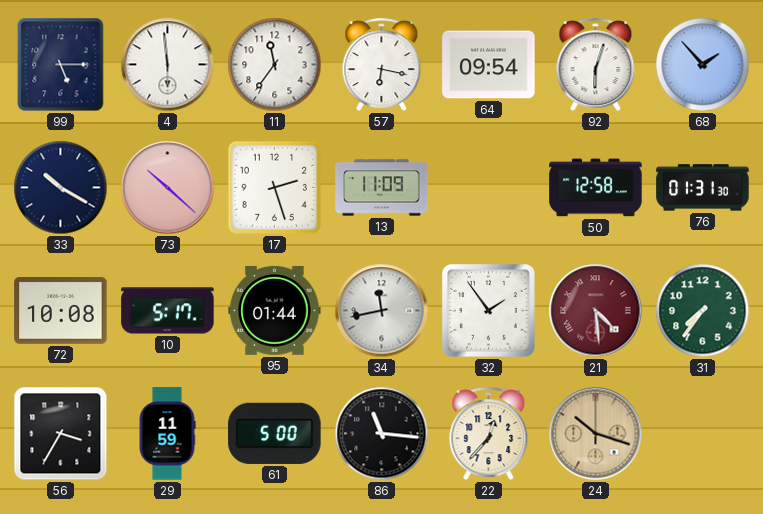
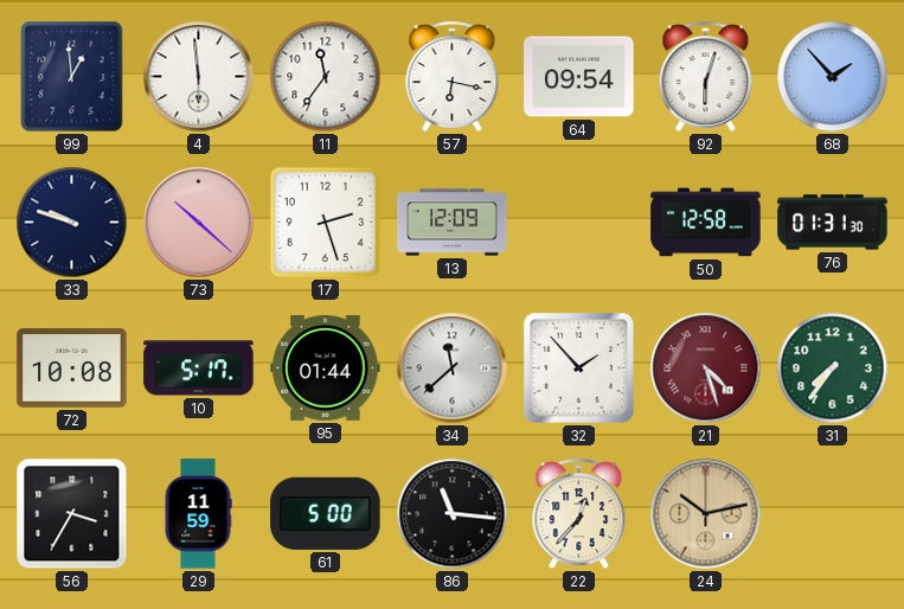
99: 5:15 -> 12:59 (72, 77)
33: 10:20 -> 9:48 (72, 223)
13: 11:09 -> 12:09 (453, 223)
34: 11:43 -> 11:38 (453, 368)
32: 1:54 -> 1:53 (578, 367)
21: 4:29 -> 4:27 (706, 368)
24: 10:18 -> 10:13 (706, 514)
